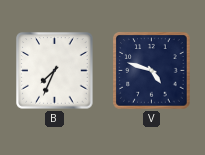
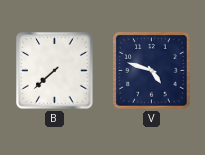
B: 7:34 -> 7:38 (55, 71)
